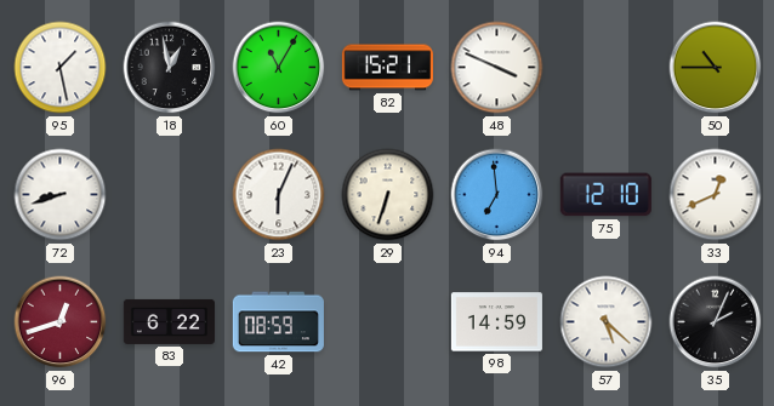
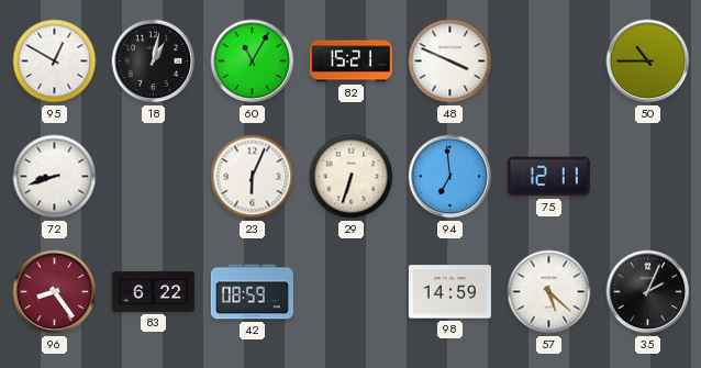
95: 1:28 -> 12:50 (55, 62)
18: 12:58 -> 1:02 (154, 62)
75: 12:10 -> 12:11 (548, 177)
33: 12:41 -> none (716, 195)
96: 12:42 -> 8:24 (55, 292)
